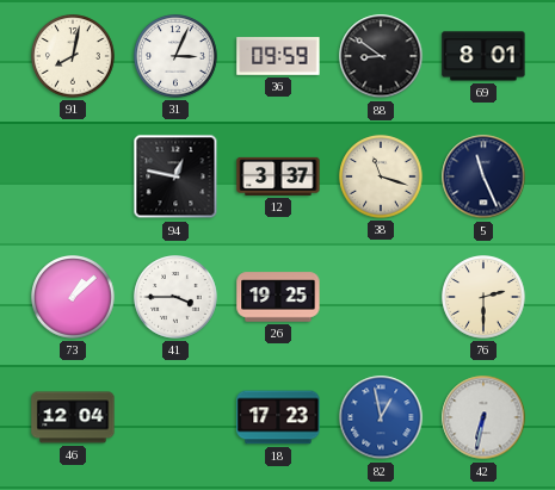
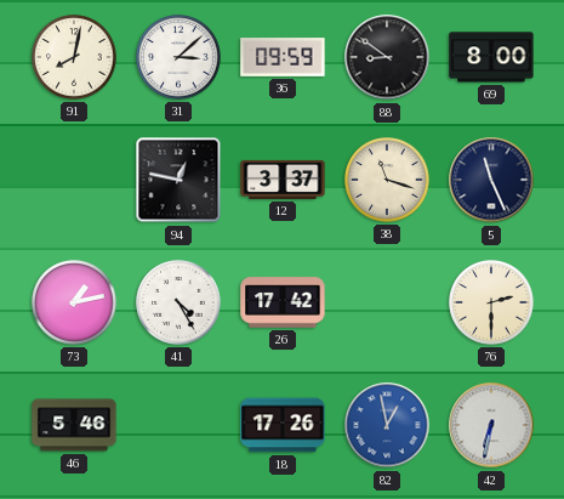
31: 3:04 -> 3:08 (178, 57)
69: 8:01 -> 8:00 (491, 57)
73: 1:08 -> 1:13 (74, 302)
41: 3:45 -> 4:25 (178, 302)
26: 19:25 -> 17:42 (283, 302)
46: 12:04 -> 5:46 (74, 425)
18: 17:23 -> 17:26 (283, 425)
